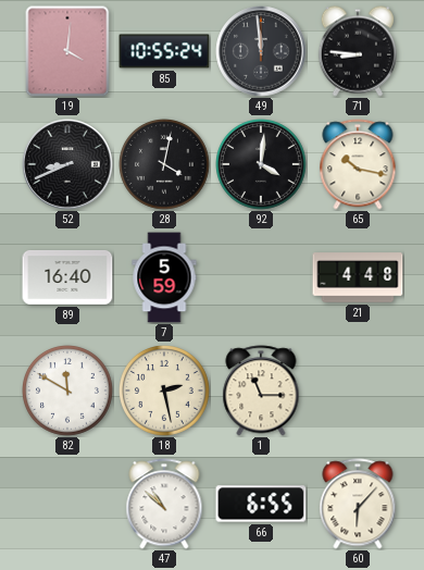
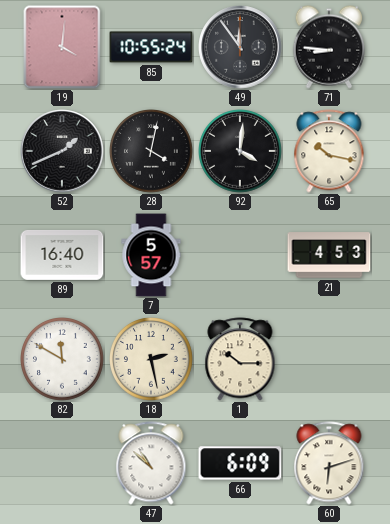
49: 11:59 -> 11:54 (240, 47)
52: 8:41 -> 1:41 (62, 151)
7: 5:59 -> 5:57 (151, 255)
21: 4:48 -> 4:53 (329, 255)
1: 11:15 -> 10:15 (240, 359)
66: 6:55 -> 6:09 (240, 463)
60: 6:07 -> 6:12 (329, 463)
